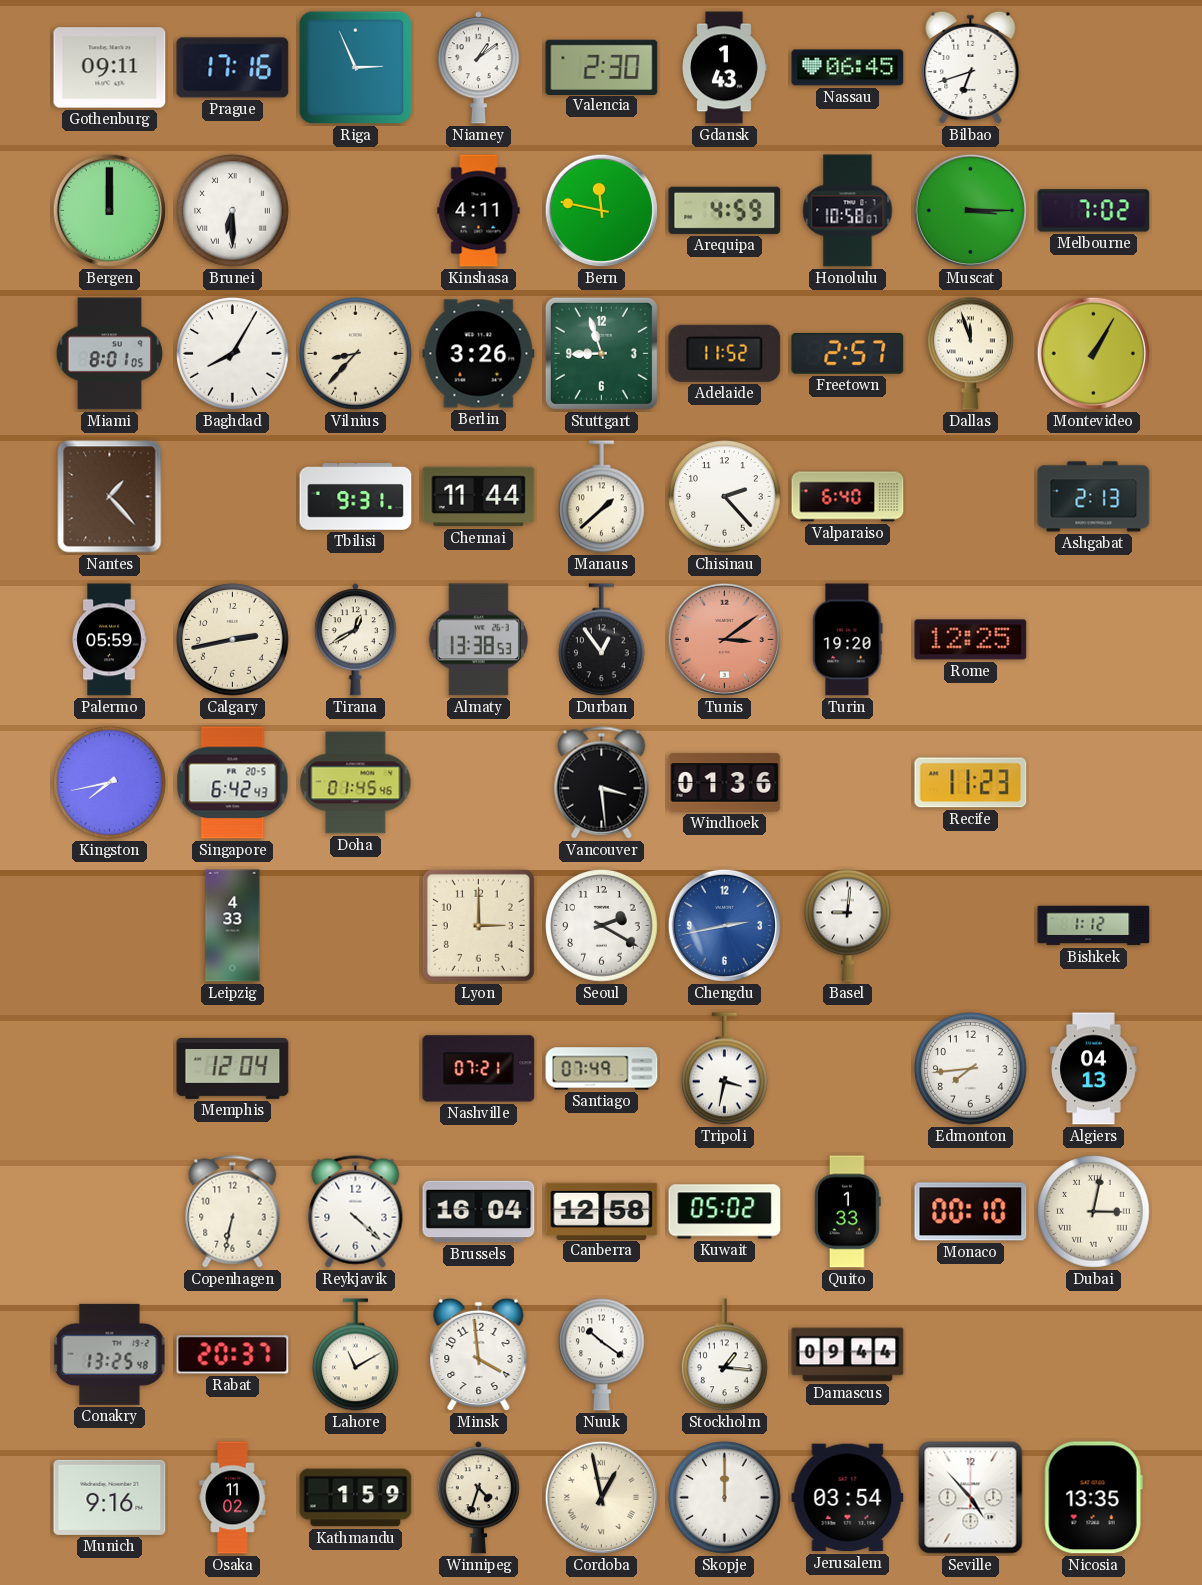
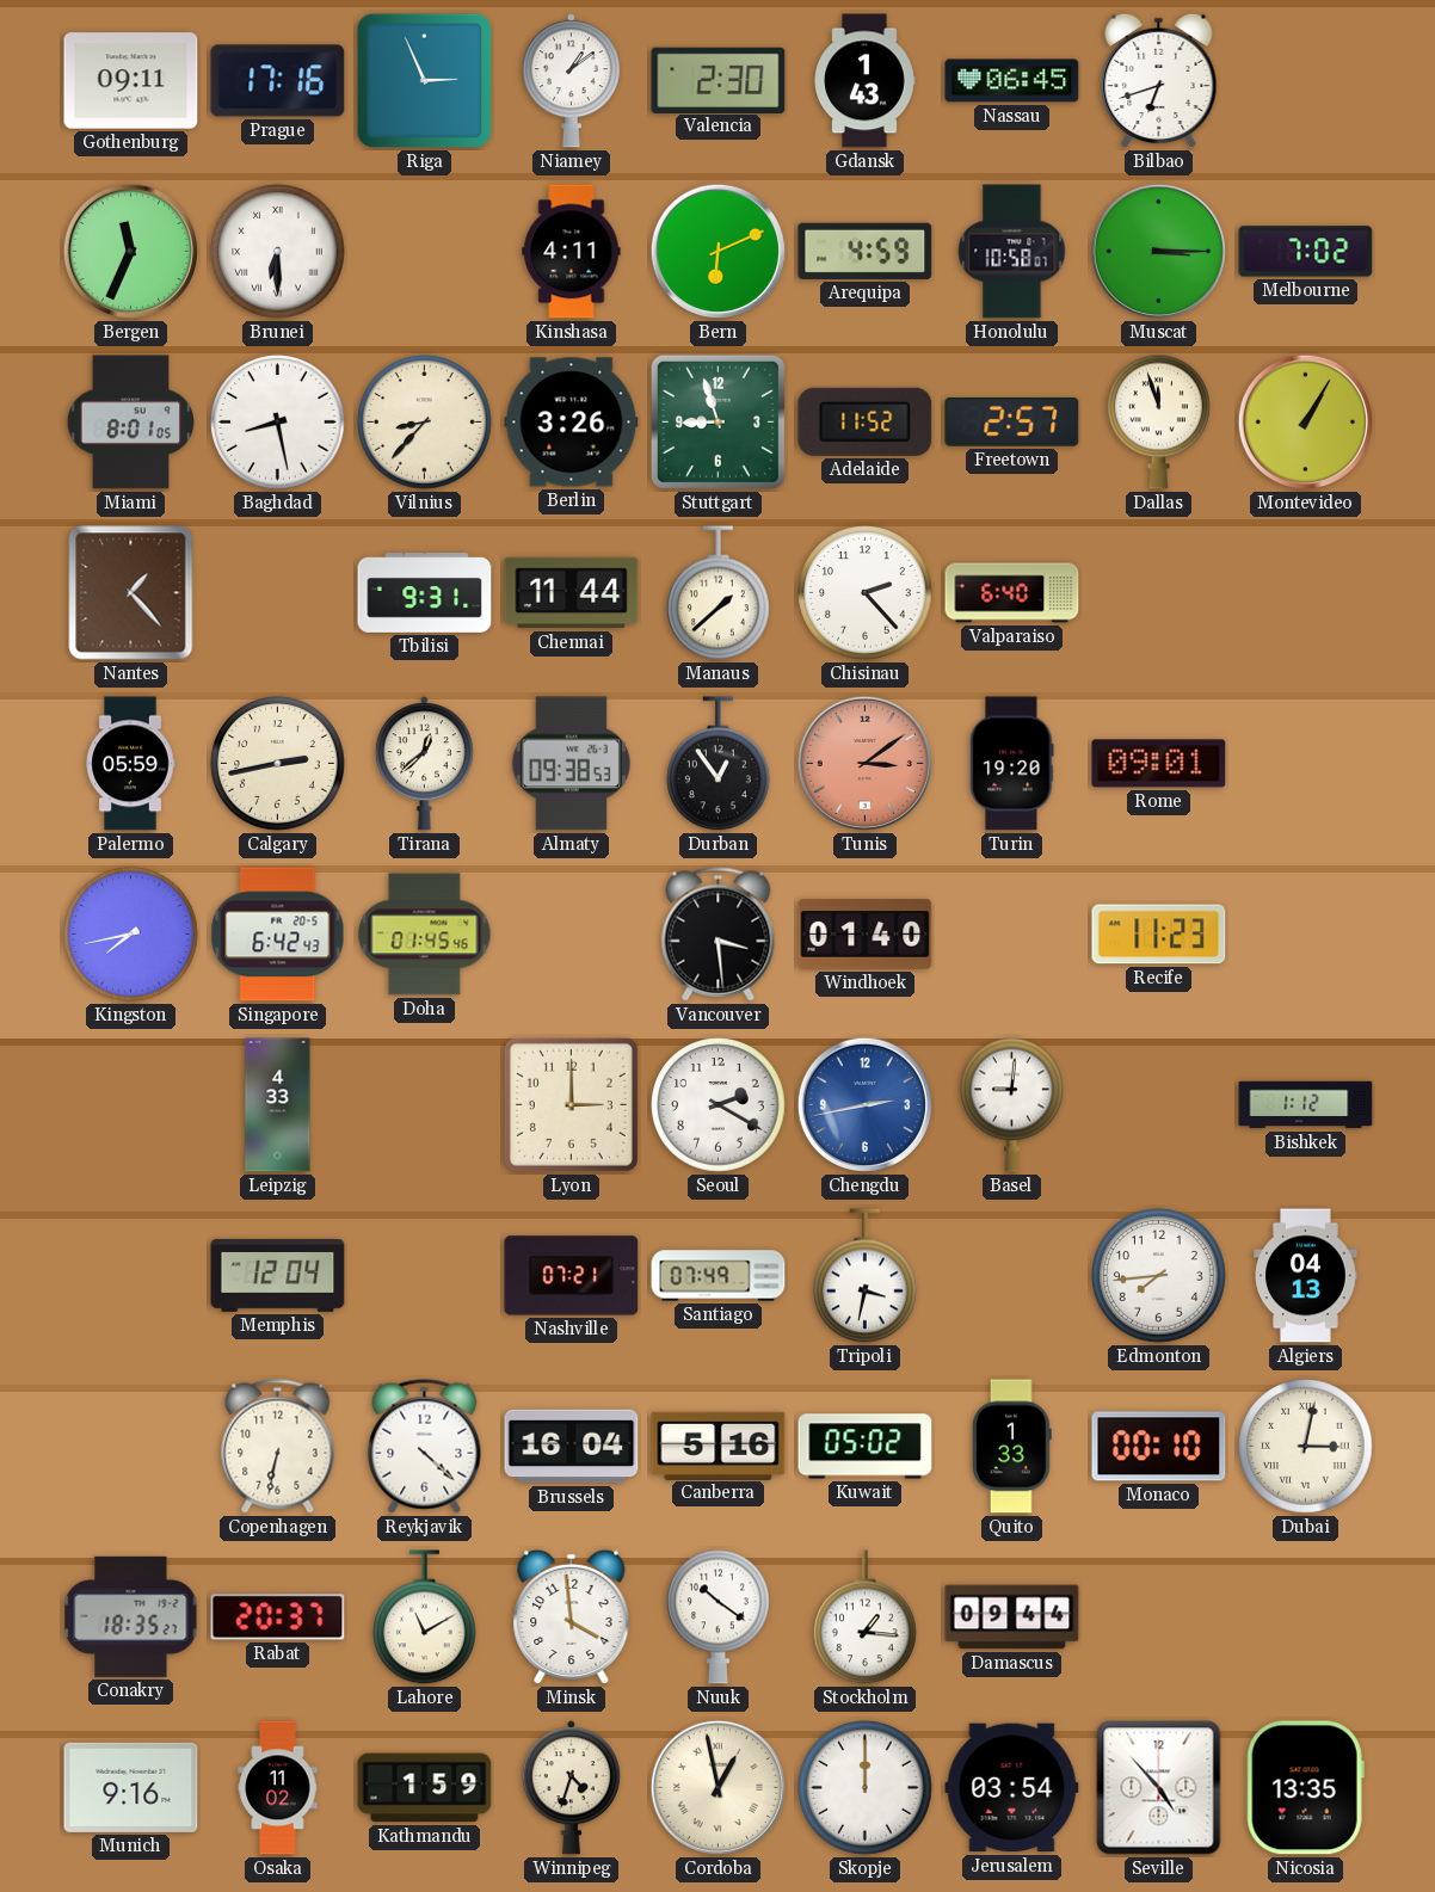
Bergen: 12:00 -> 11:34 (130, 251)
Bern: 11:47 -> 6:11 (717, 251)
Baghdad: 8:05 -> 8:28 (278, 423)
Ashgabat: 2:13 -> none (1094, 497)
Tirana: 12:40 -> 12:38 (424, 764)
Almaty: 13:38 -> 09:38 (571, 764)
Rome: 12:25 -> 09:01 (1159, 764)
Windhoek: 01:36 -> 01:40 (866, 935)
Canberra: 12:58 -> 5:16 (719, 1446)
Conakry: 13:25 -> 18:35 (131, 1616)
